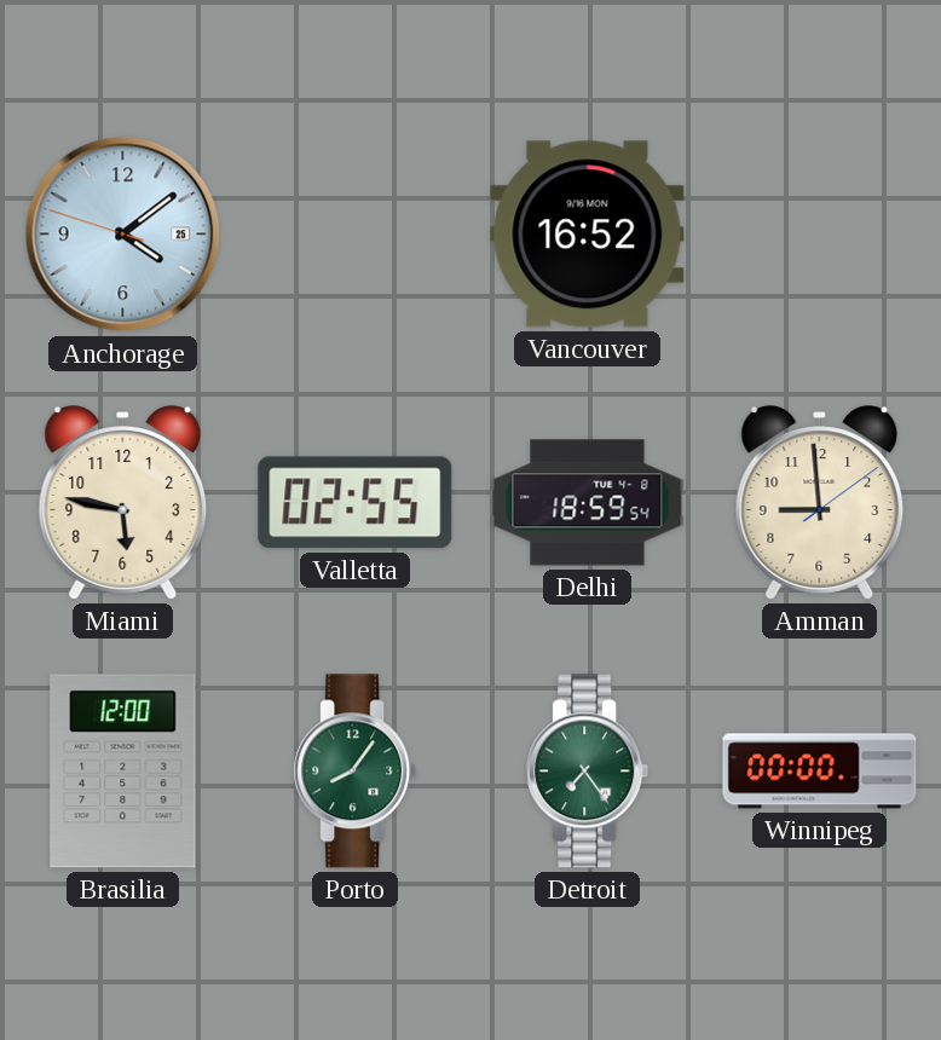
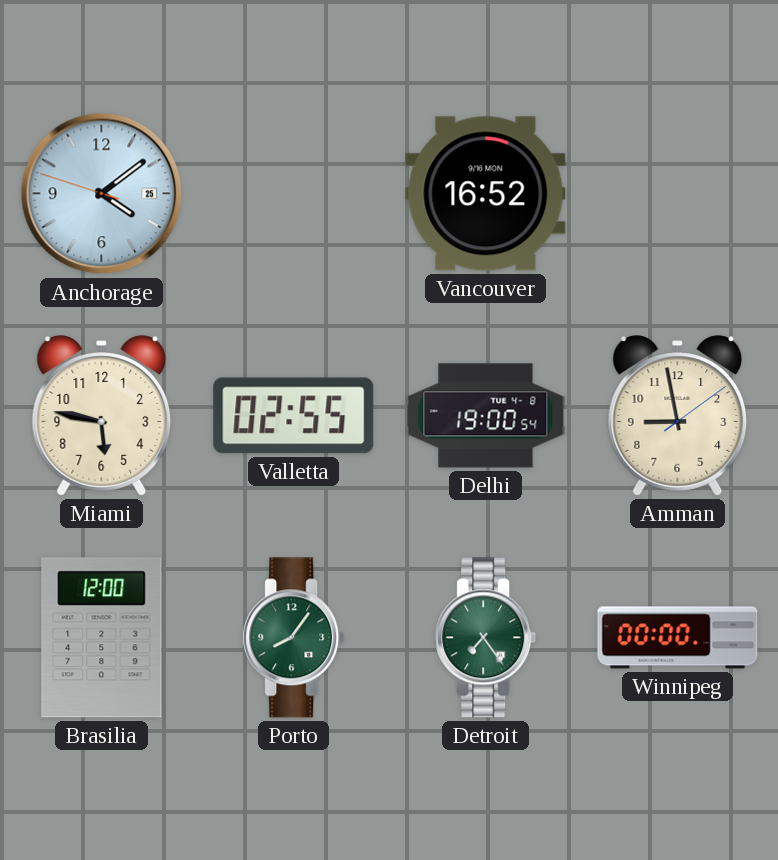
Delhi: 18:59 -> 19:00 (486, 416)
Amman: 8:59 -> 8:58 (678, 416)
